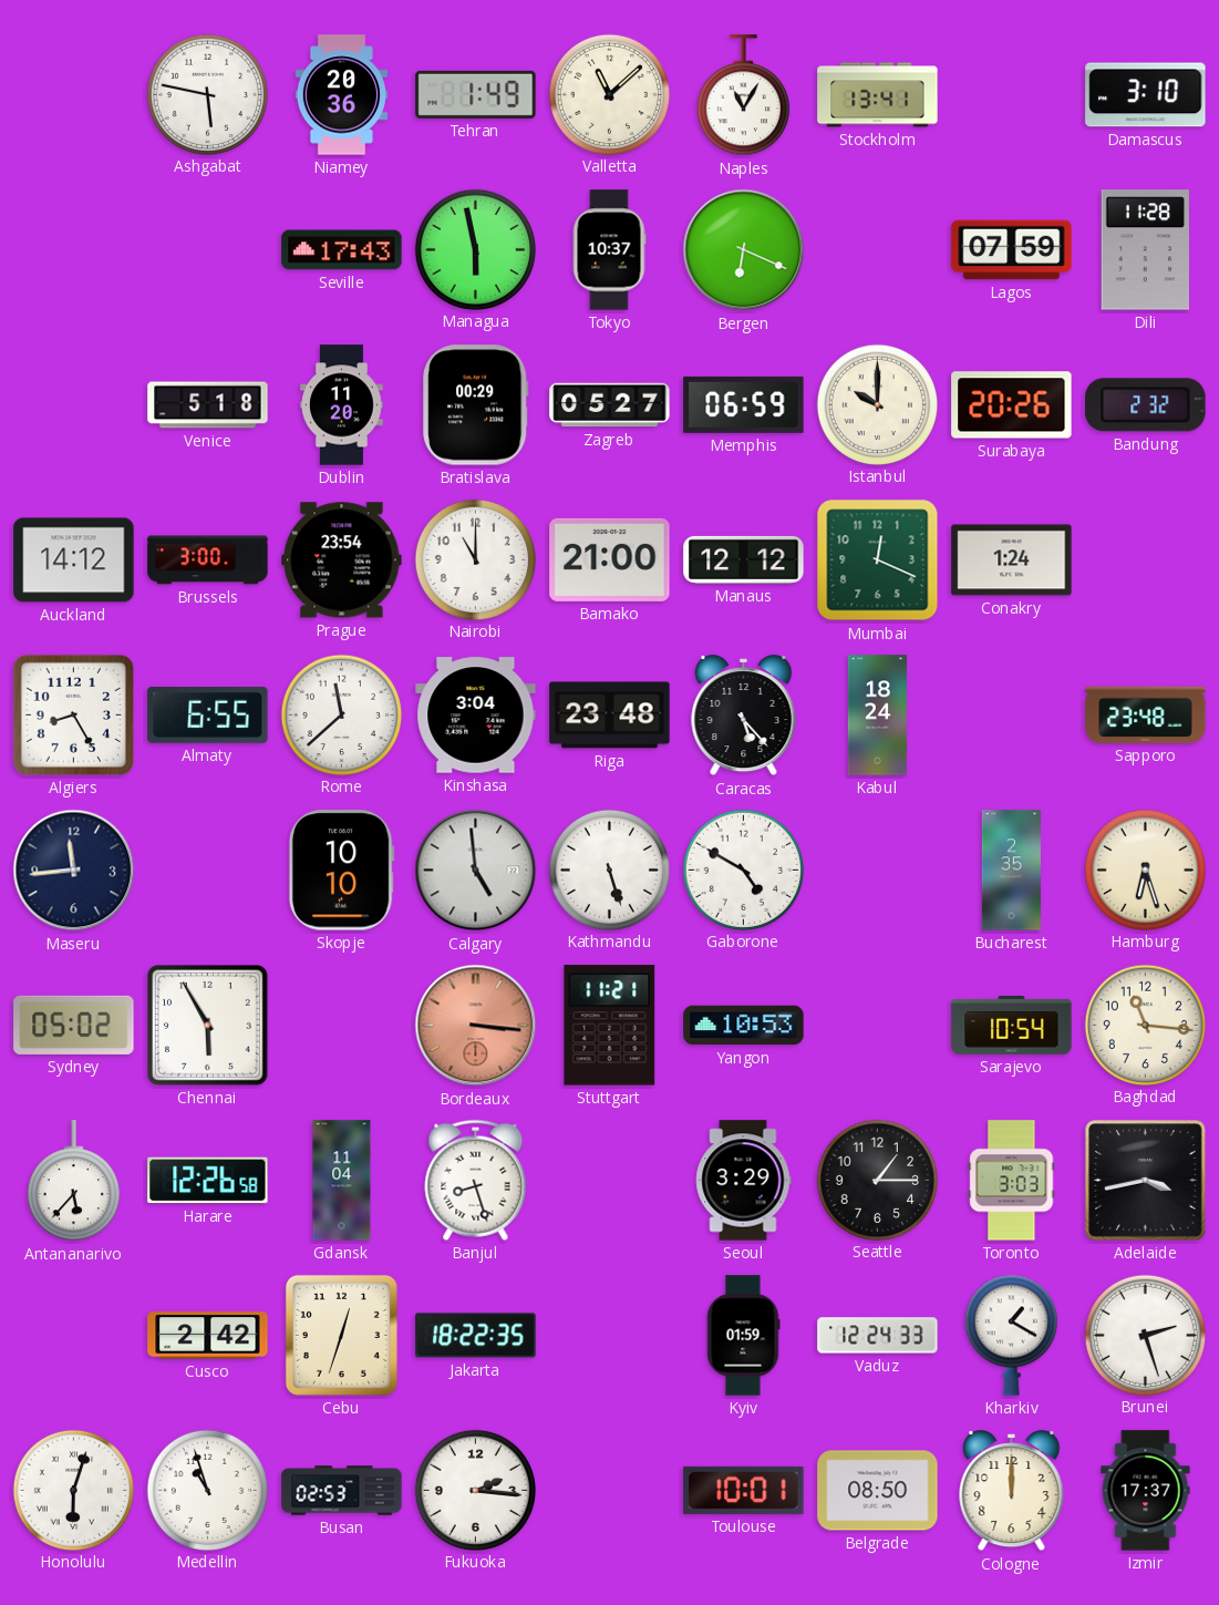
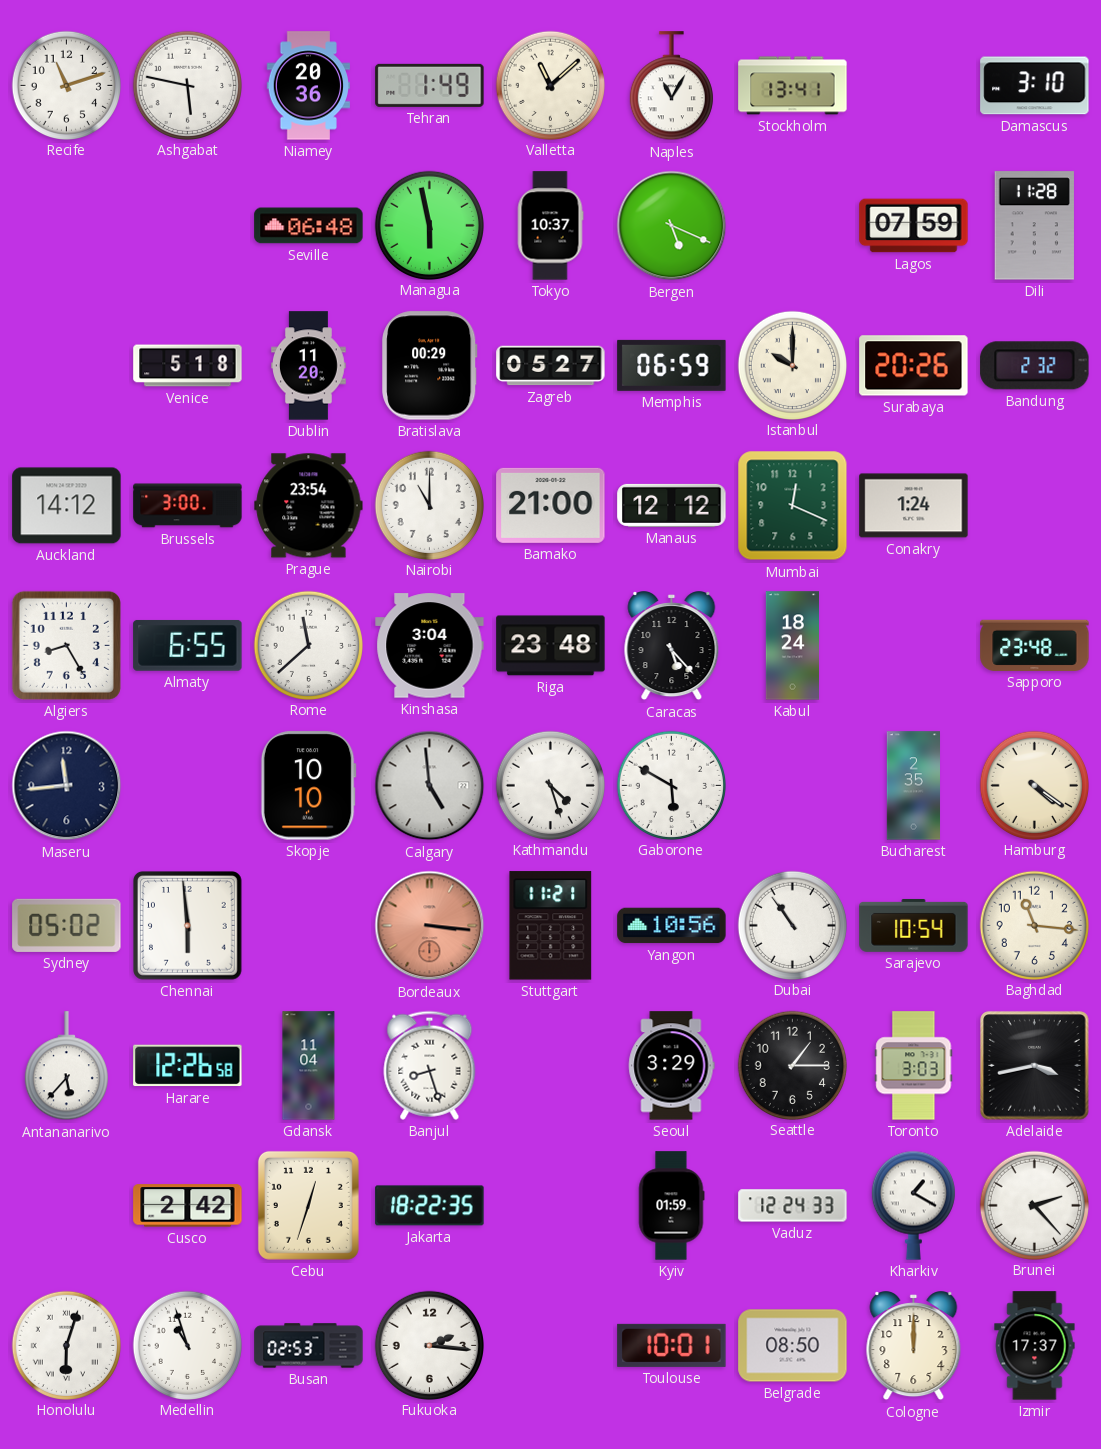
Recife: none -> 11:12 (66, 85)
Seville: 17:43 -> 06:48 (309, 226)
Bergen: 6:19 -> 5:19 (672, 226)
Kathmandu: 5:27 -> 4:27 (550, 785)
Gaborone: 4:50 -> 5:50 (671, 785)
Hamburg: 6:27 -> 4:21 (1034, 785)
Chennai: 5:55 -> 5:59 (188, 926)
Yangon: 10:53 -> 10:56 (672, 926)
Dubai: none -> 10:54 (792, 925)
Brunei: 2:27 -> 2:23 (1034, 1205)
